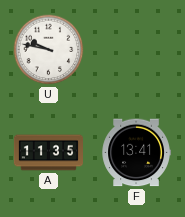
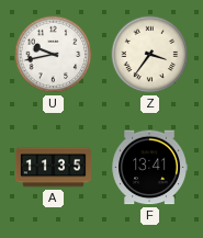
U: 9:47 -> 9:43 (54, 55)
Z: none -> 3:36 (150, 55)
